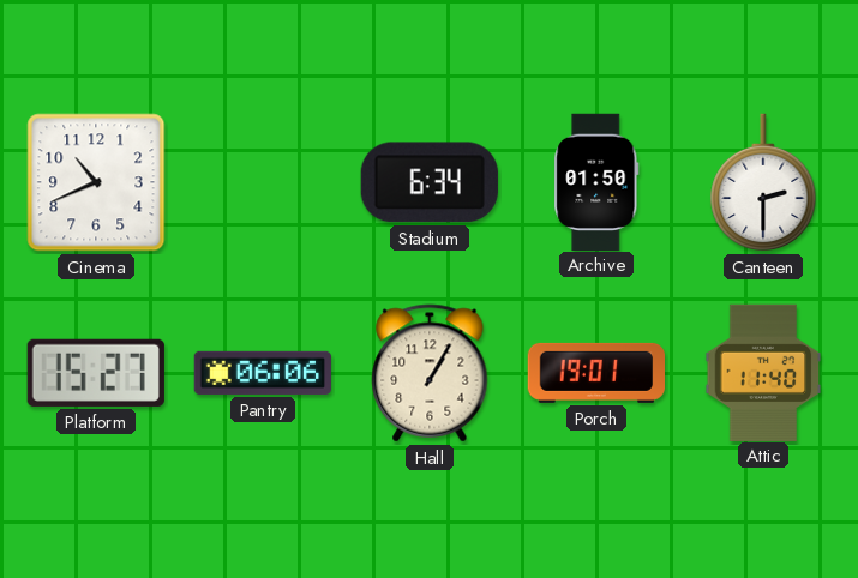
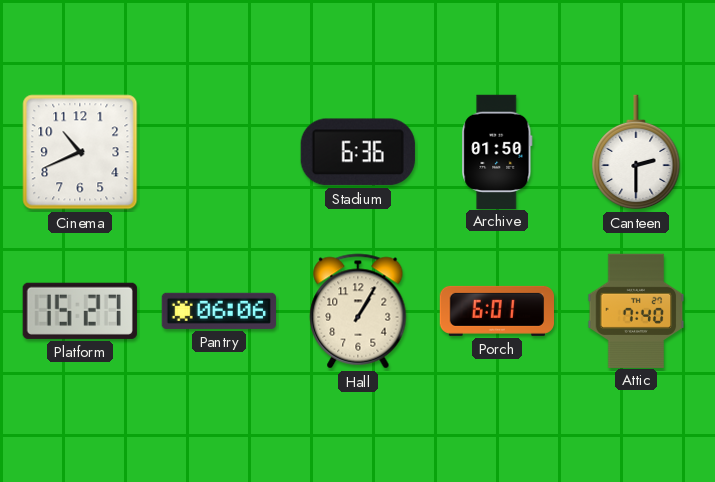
Stadium: 6:34 -> 6:36 (358, 152)
Porch: 19:01 -> 6:01 (496, 311)
Attic: 11:40 -> 7:40 (636, 310)
